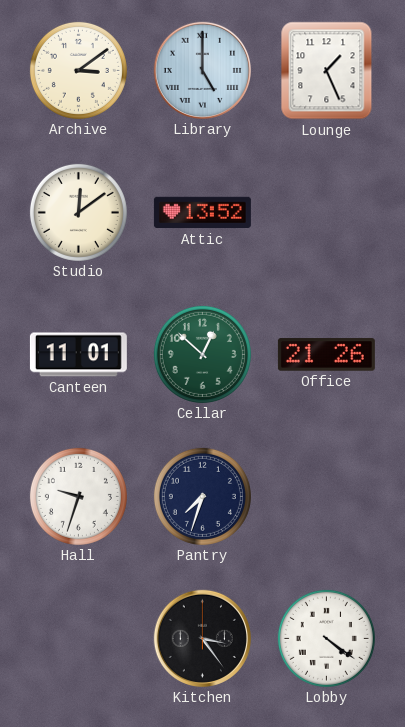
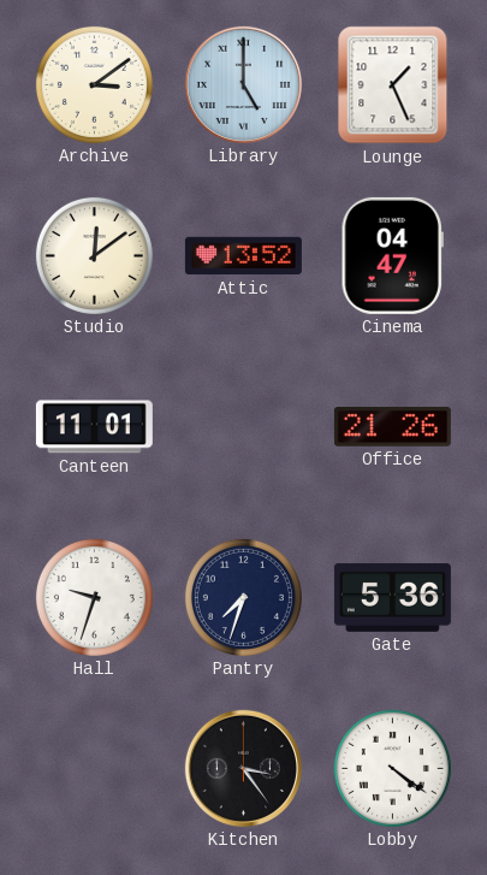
Cinema: none -> 04:47 (392, 255)
Cellar: 12:52 -> none (202, 354)
Gate: none -> 5:36 (392, 597)
